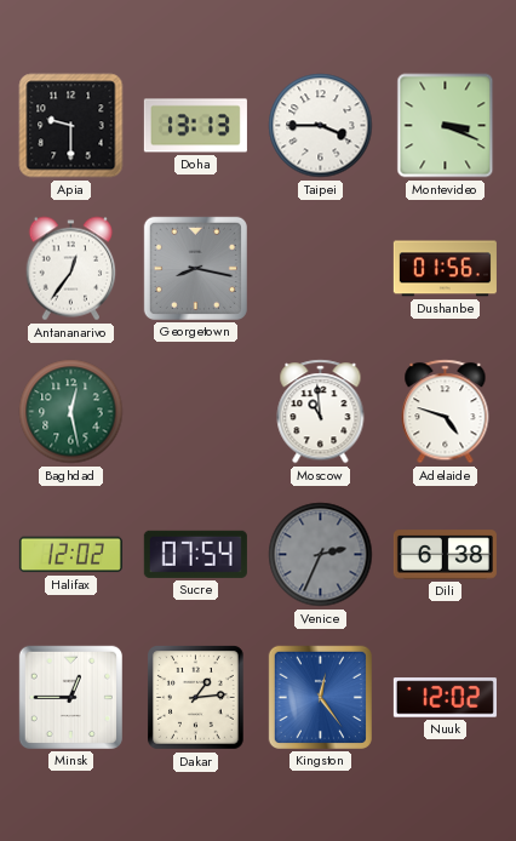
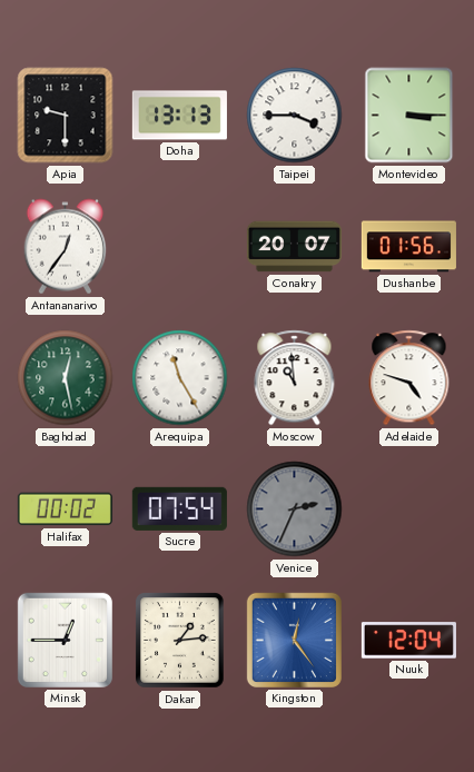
Montevideo: 3:19 -> 3:15 (409, 116)
Georgetown: 8:17 -> none (195, 268)
Conakry: none -> 20:07 (294, 247)
Arequipa: none -> 11:25 (180, 378)
Halifax: 12:02 -> 00:02 (65, 509)
Dili: 6:38 -> none (445, 555)
Nuuk: 12:02 -> 12:04 (408, 641)
